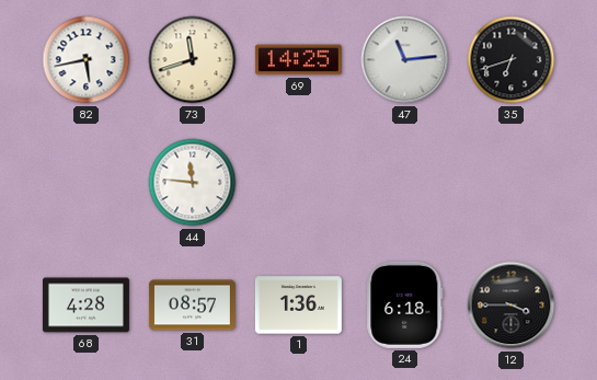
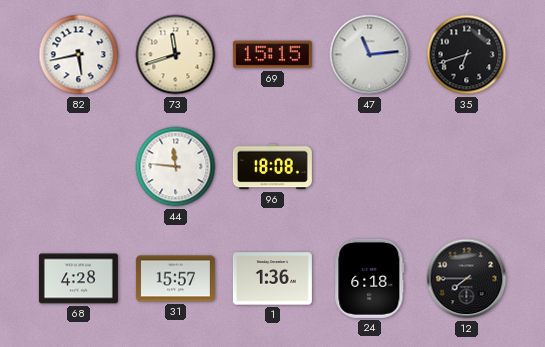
69: 14:25 -> 15:15 (272, 55)
96: none -> 18:08 (272, 167)
31: 08:57 -> 15:57 (175, 279)
12: 3:45 -> 7:45 (467, 279)
